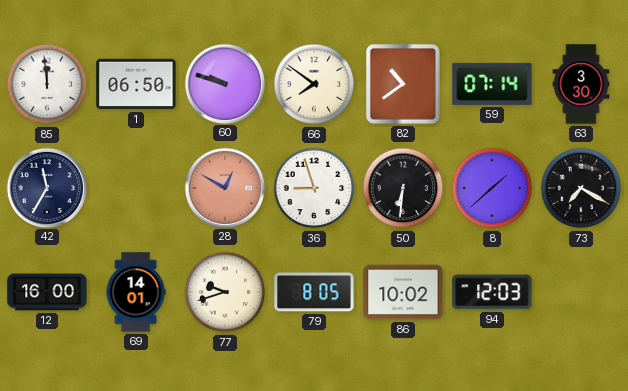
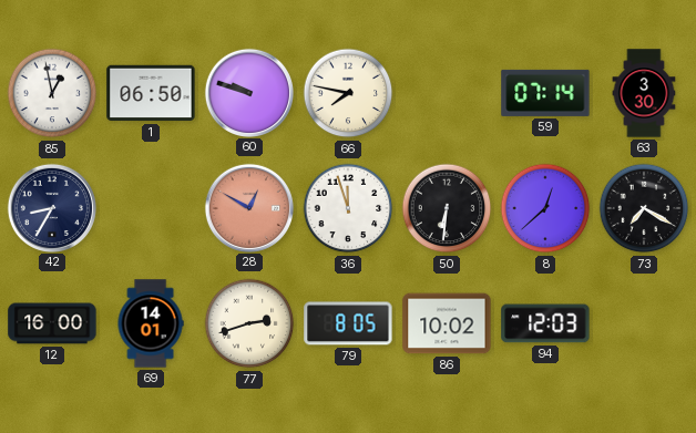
85: 11:59 -> 12:58 (52, 93)
66: 7:51 -> 7:47 (348, 93)
82: 10:39 -> none (403, 84)
42: 11:35 -> 8:35 (51, 207)
36: 8:57 -> 11:57 (348, 208)
8: 1:38 -> 12:38 (545, 208)
77: 9:42 -> 2:42 (249, 323)
